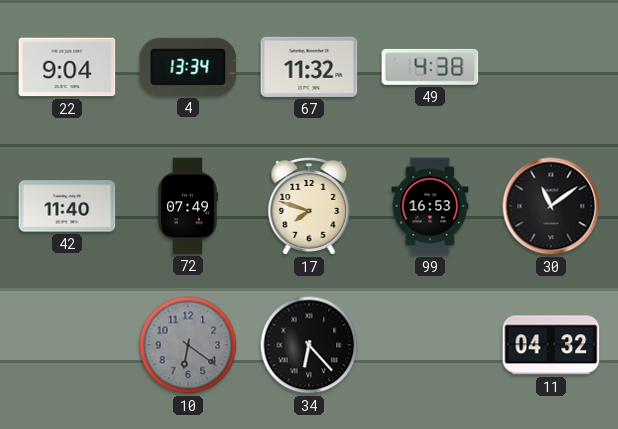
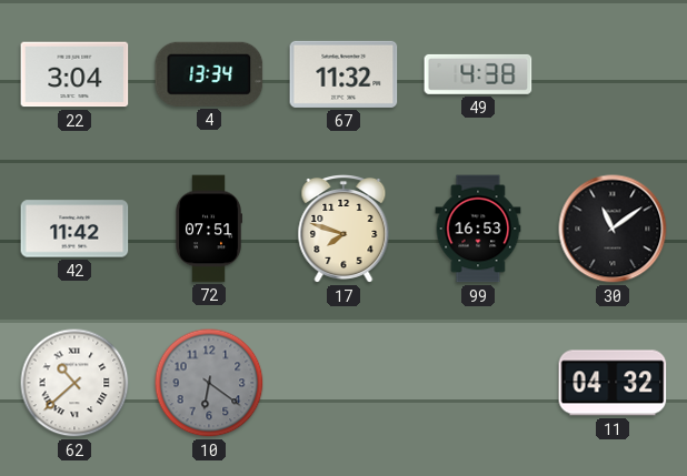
22: 9:04 -> 3:04 (74, 74)
42: 11:40 -> 11:42 (74, 229)
72: 07:49 -> 07:51 (209, 229)
62: none -> 10:38 (74, 383)
34: 6:23 -> none (309, 345)
